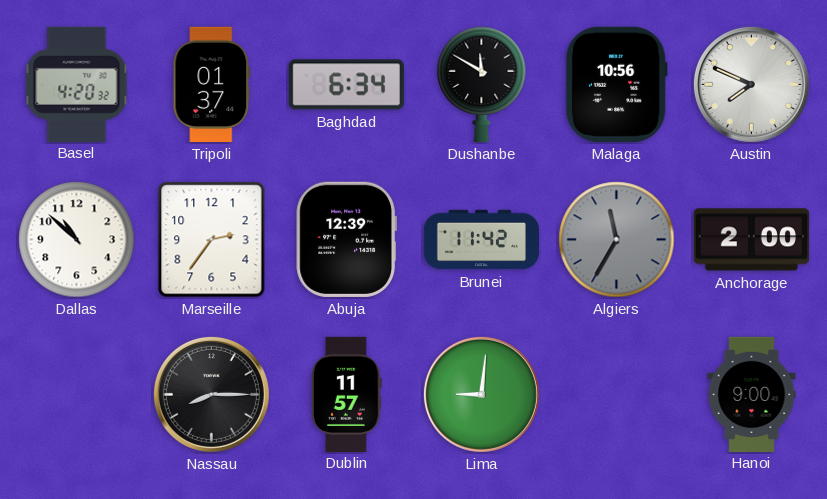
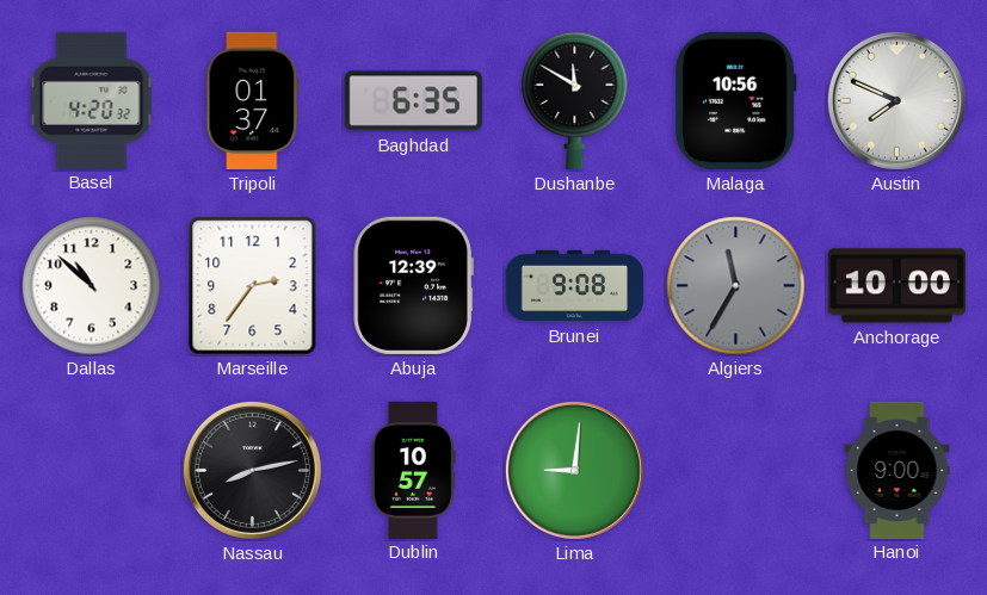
Baghdad: 6:34 -> 6:35 (413, 101)
Brunei: 11:42 -> 9:08 (574, 286)
Anchorage: 2:00 -> 10:00 (896, 286)
Nassau: 8:15 -> 8:13 (252, 470)
Dublin: 11:57 -> 10:57 (414, 470)
